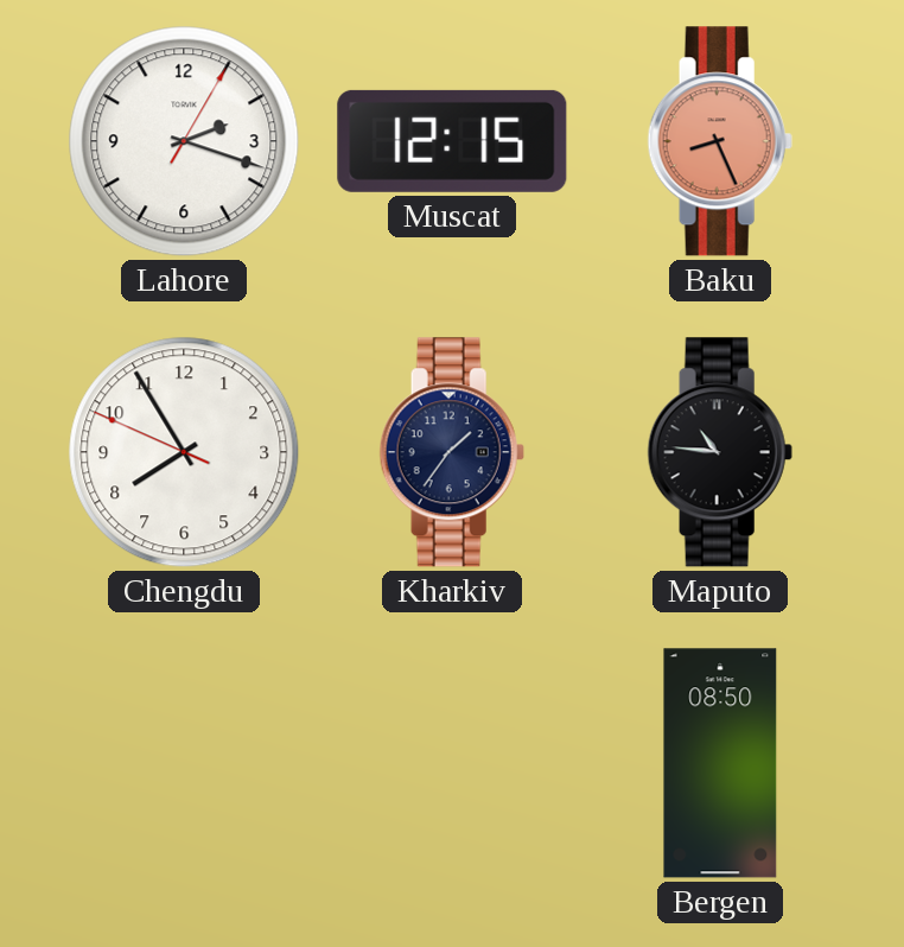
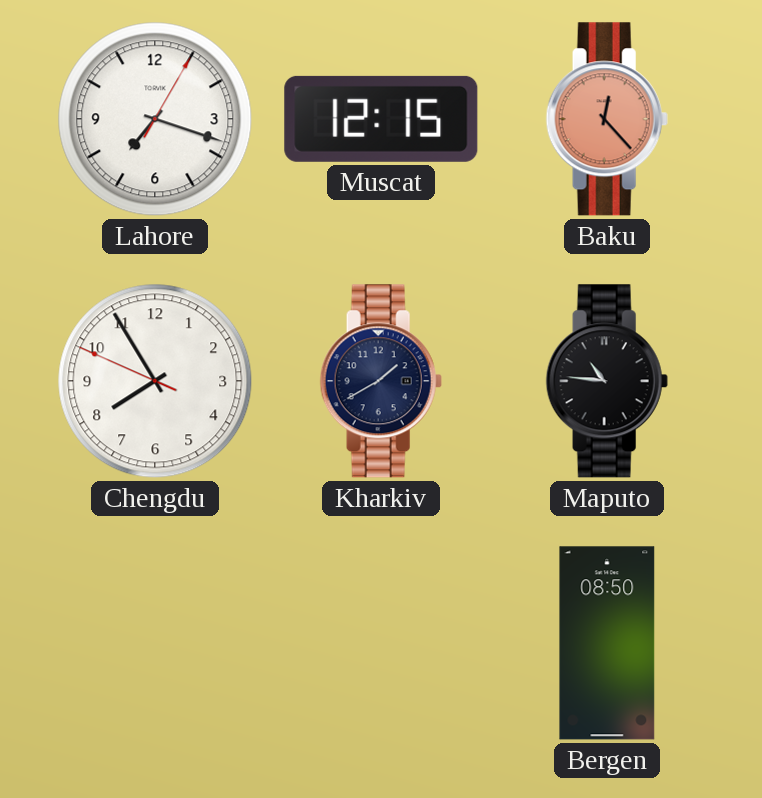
Lahore: 2:18 -> 7:18 (155, 119)
Baku: 8:26 -> 12:23 (607, 119)
Kharkiv: 1:36 -> 1:40 (381, 381)
